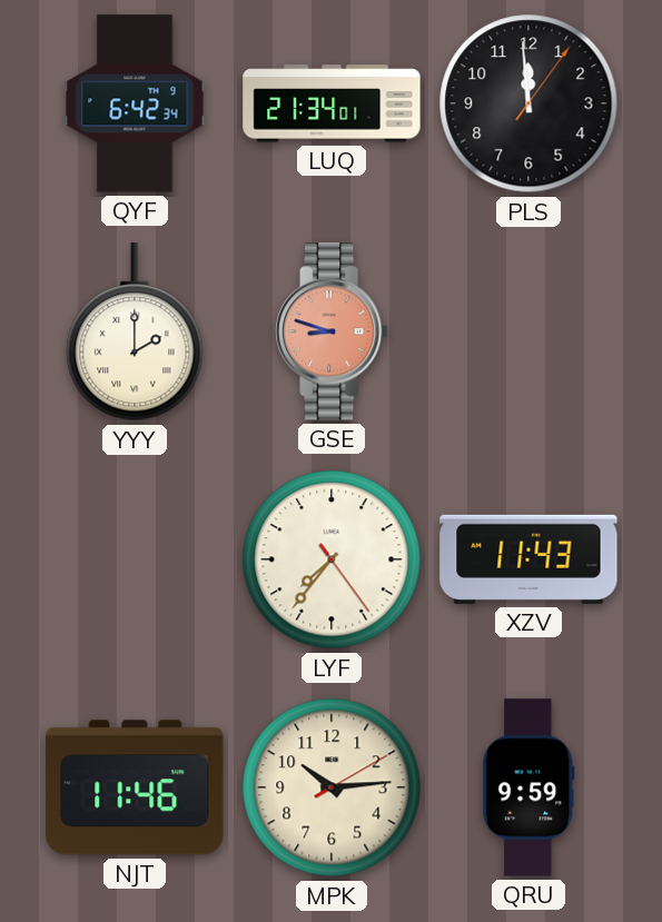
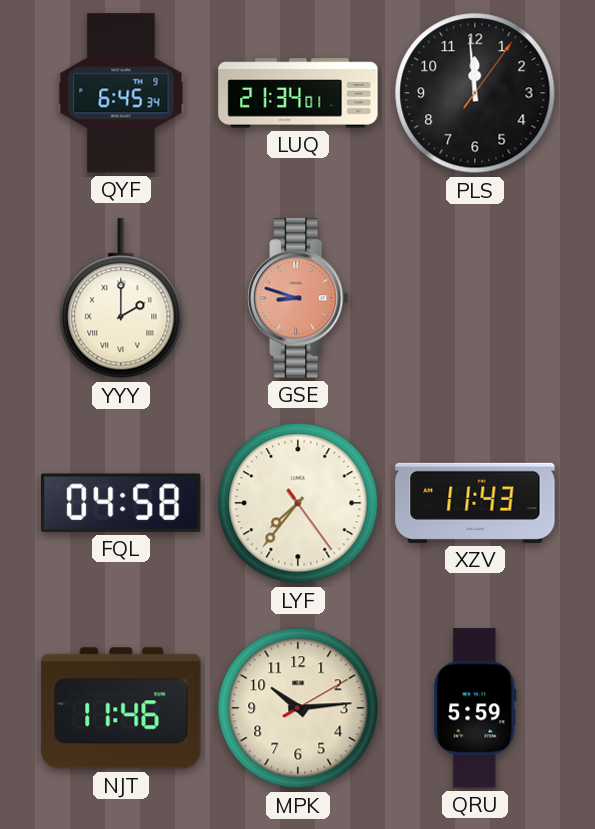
QYF: 6:42 -> 6:45 (121, 93)
FQL: none -> 04:58 (122, 503)
QRU: 9:59 -> 5:59 (475, 708)
